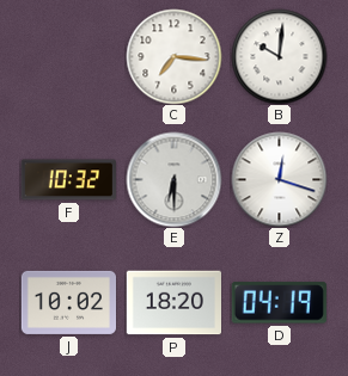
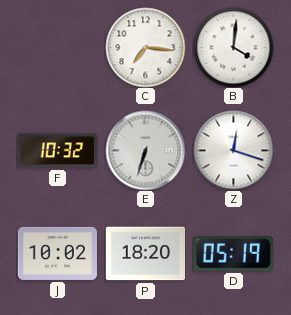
B: 10:01 -> 4:01 (233, 47)
E: 6:30 -> 6:33 (145, 150)
D: 04:19 -> 05:19 (233, 254)
